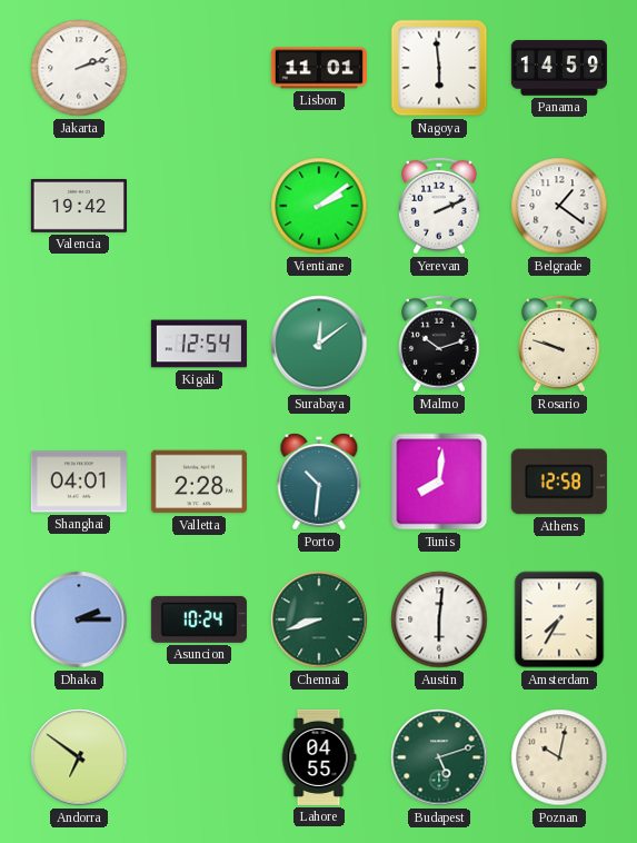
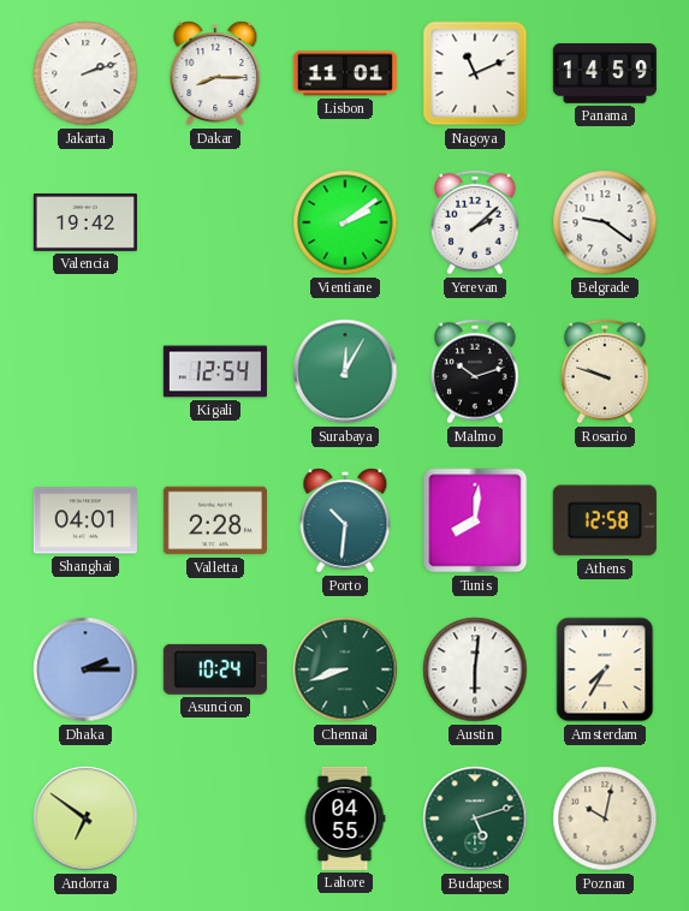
Dakar: none -> 8:15 (215, 73)
Nagoya: 5:59 -> 11:11 (475, 73)
Yerevan: 2:11 -> 2:08 (476, 222)
Belgrade: 1:21 -> 9:21 (605, 222)
Surabaya: 12:09 -> 12:05 (345, 371)
